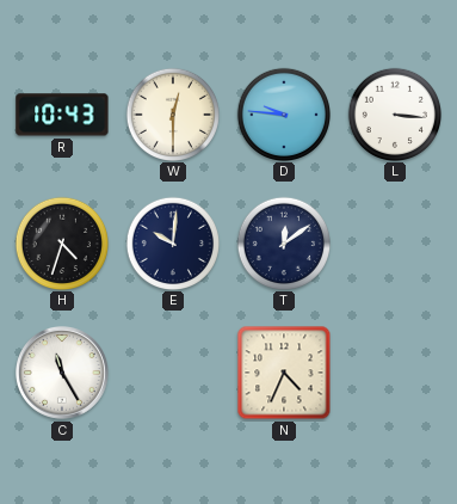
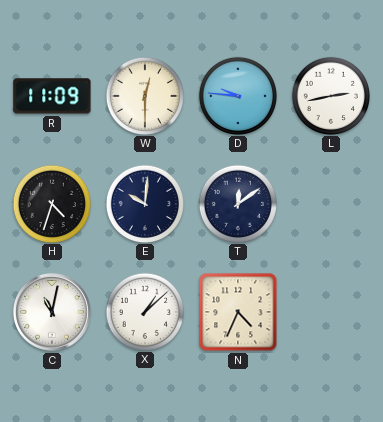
R: 10:43 -> 11:09 (52, 96)
L: 3:16 -> 2:43 (330, 95)
C: 11:25 -> 11:02 (52, 312)
X: none -> 1:08 (144, 311)
